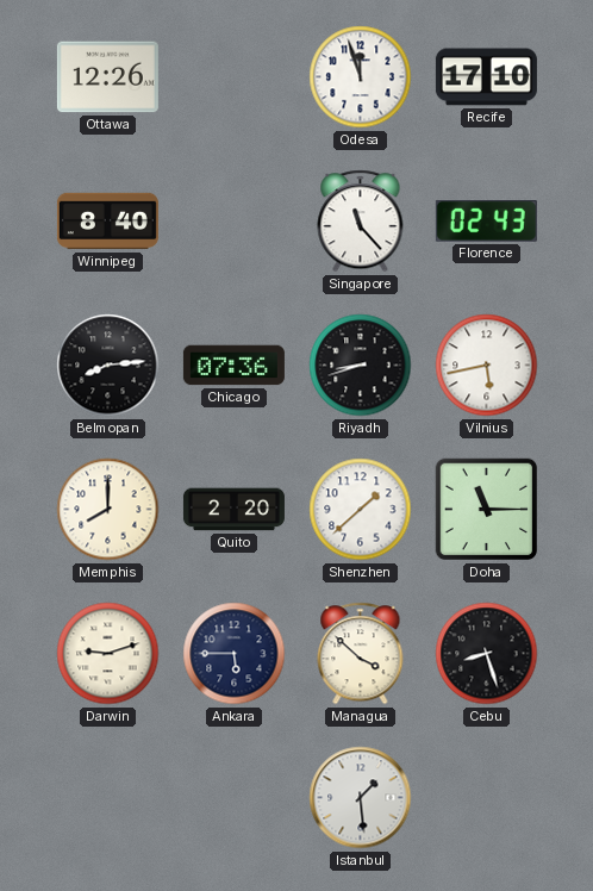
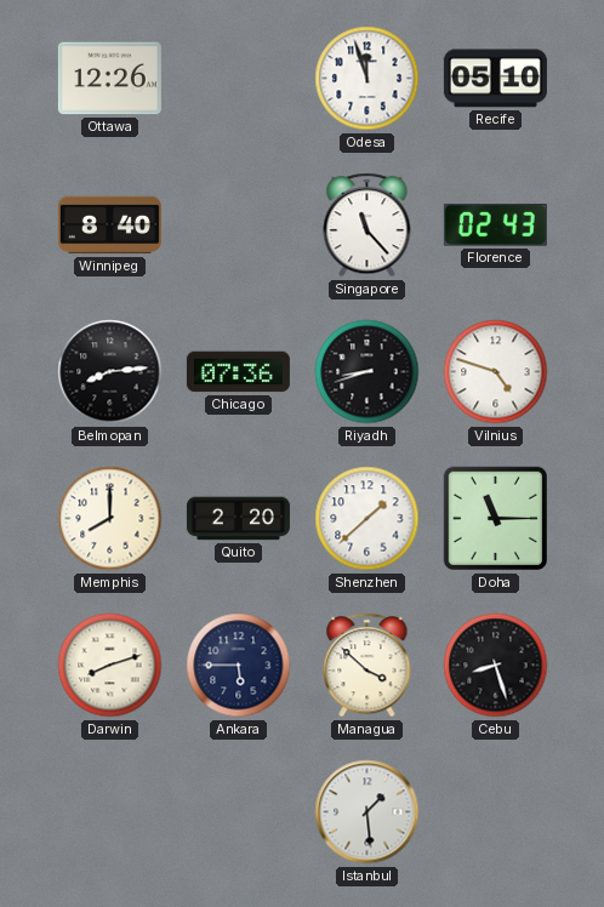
Recife: 17:10 -> 05:10 (495, 79)
Vilnius: 5:43 -> 4:48 (496, 372)
Darwin: 9:12 -> 8:12 (110, 666)
